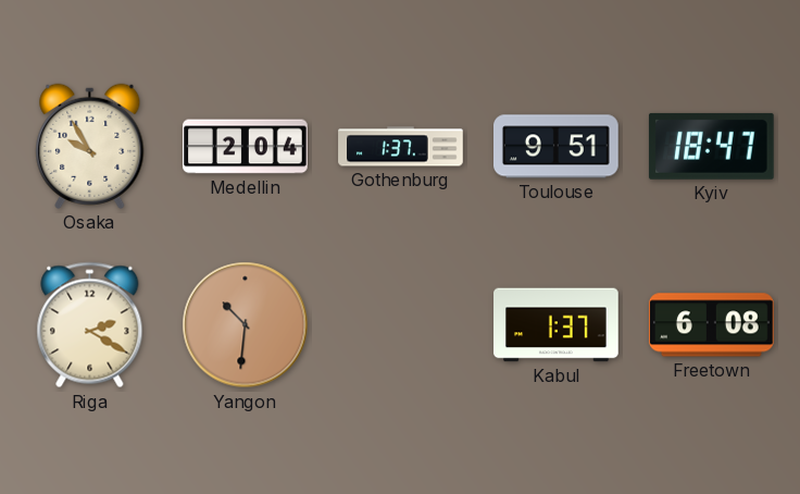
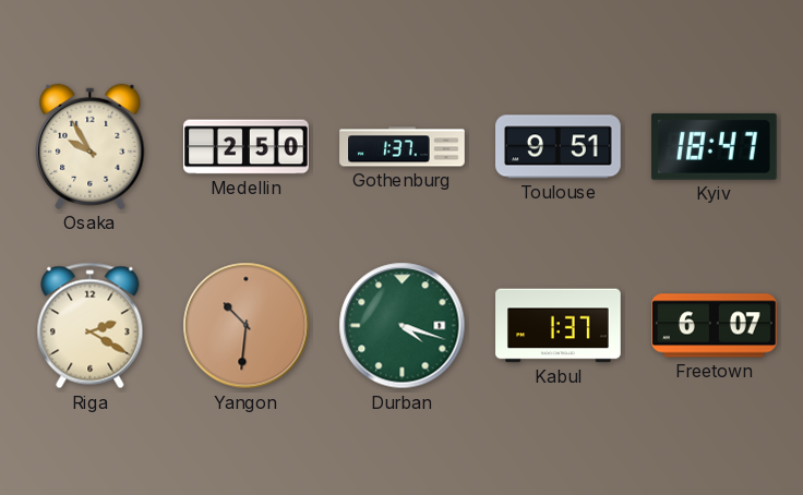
Medellin: 2:04 -> 2:50 (247, 147)
Durban: none -> 4:18 (403, 326)
Freetown: 6:08 -> 6:07 (715, 326)
